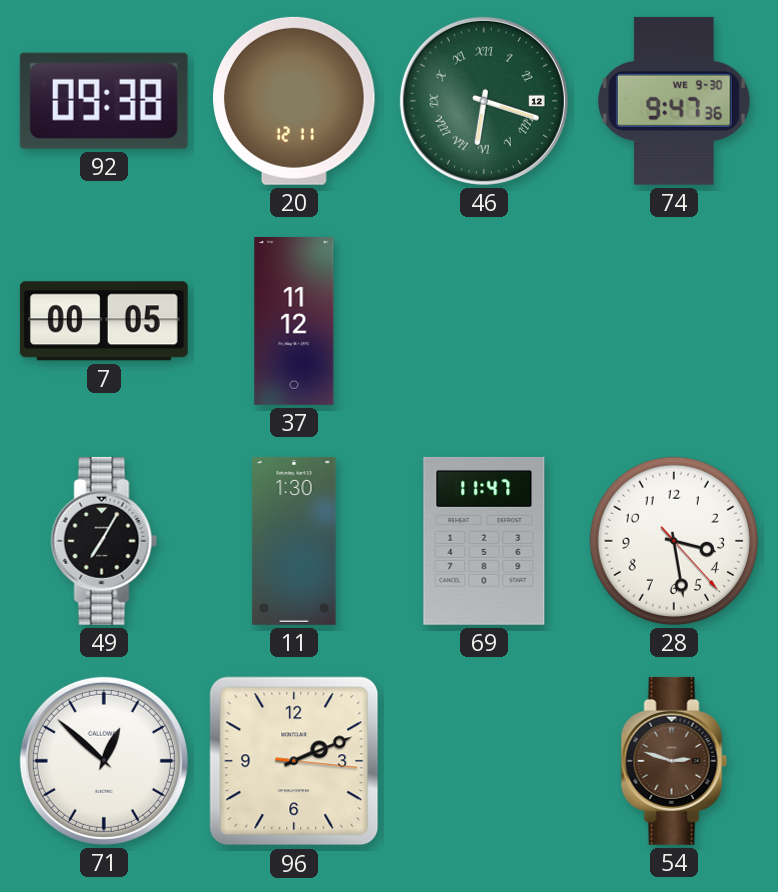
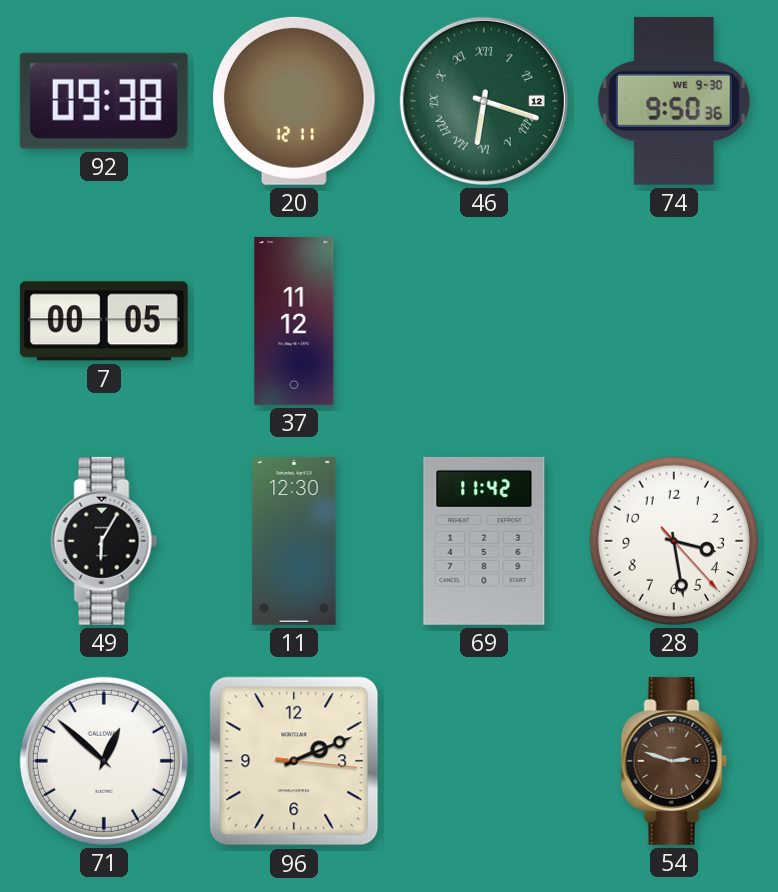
74: 9:47 -> 9:50 (674, 101)
49: 7:05 -> 6:05 (104, 541)
11: 1:30 -> 12:30 (294, 541)
69: 11:47 -> 11:42 (484, 541)
